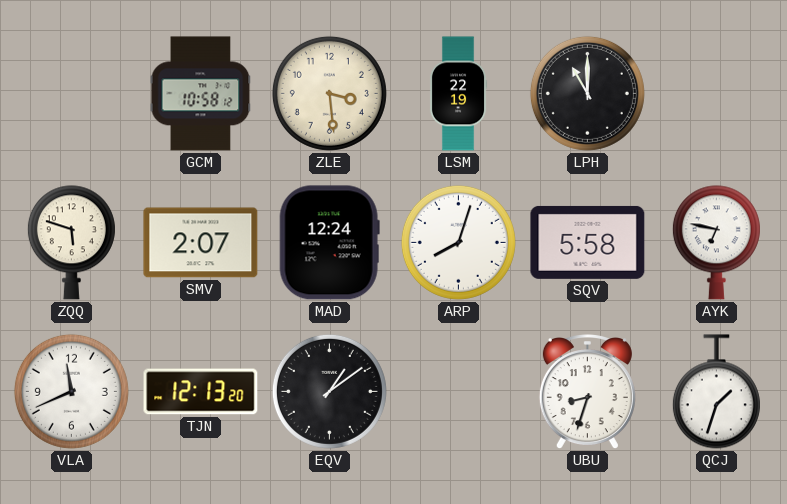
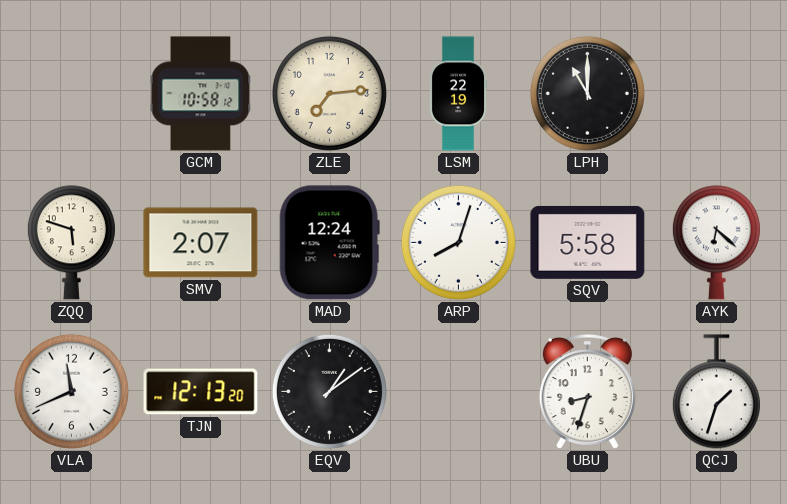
ZLE: 3:29 -> 7:14 (329, 93)
AYK: 6:47 -> 6:22 (716, 243)
